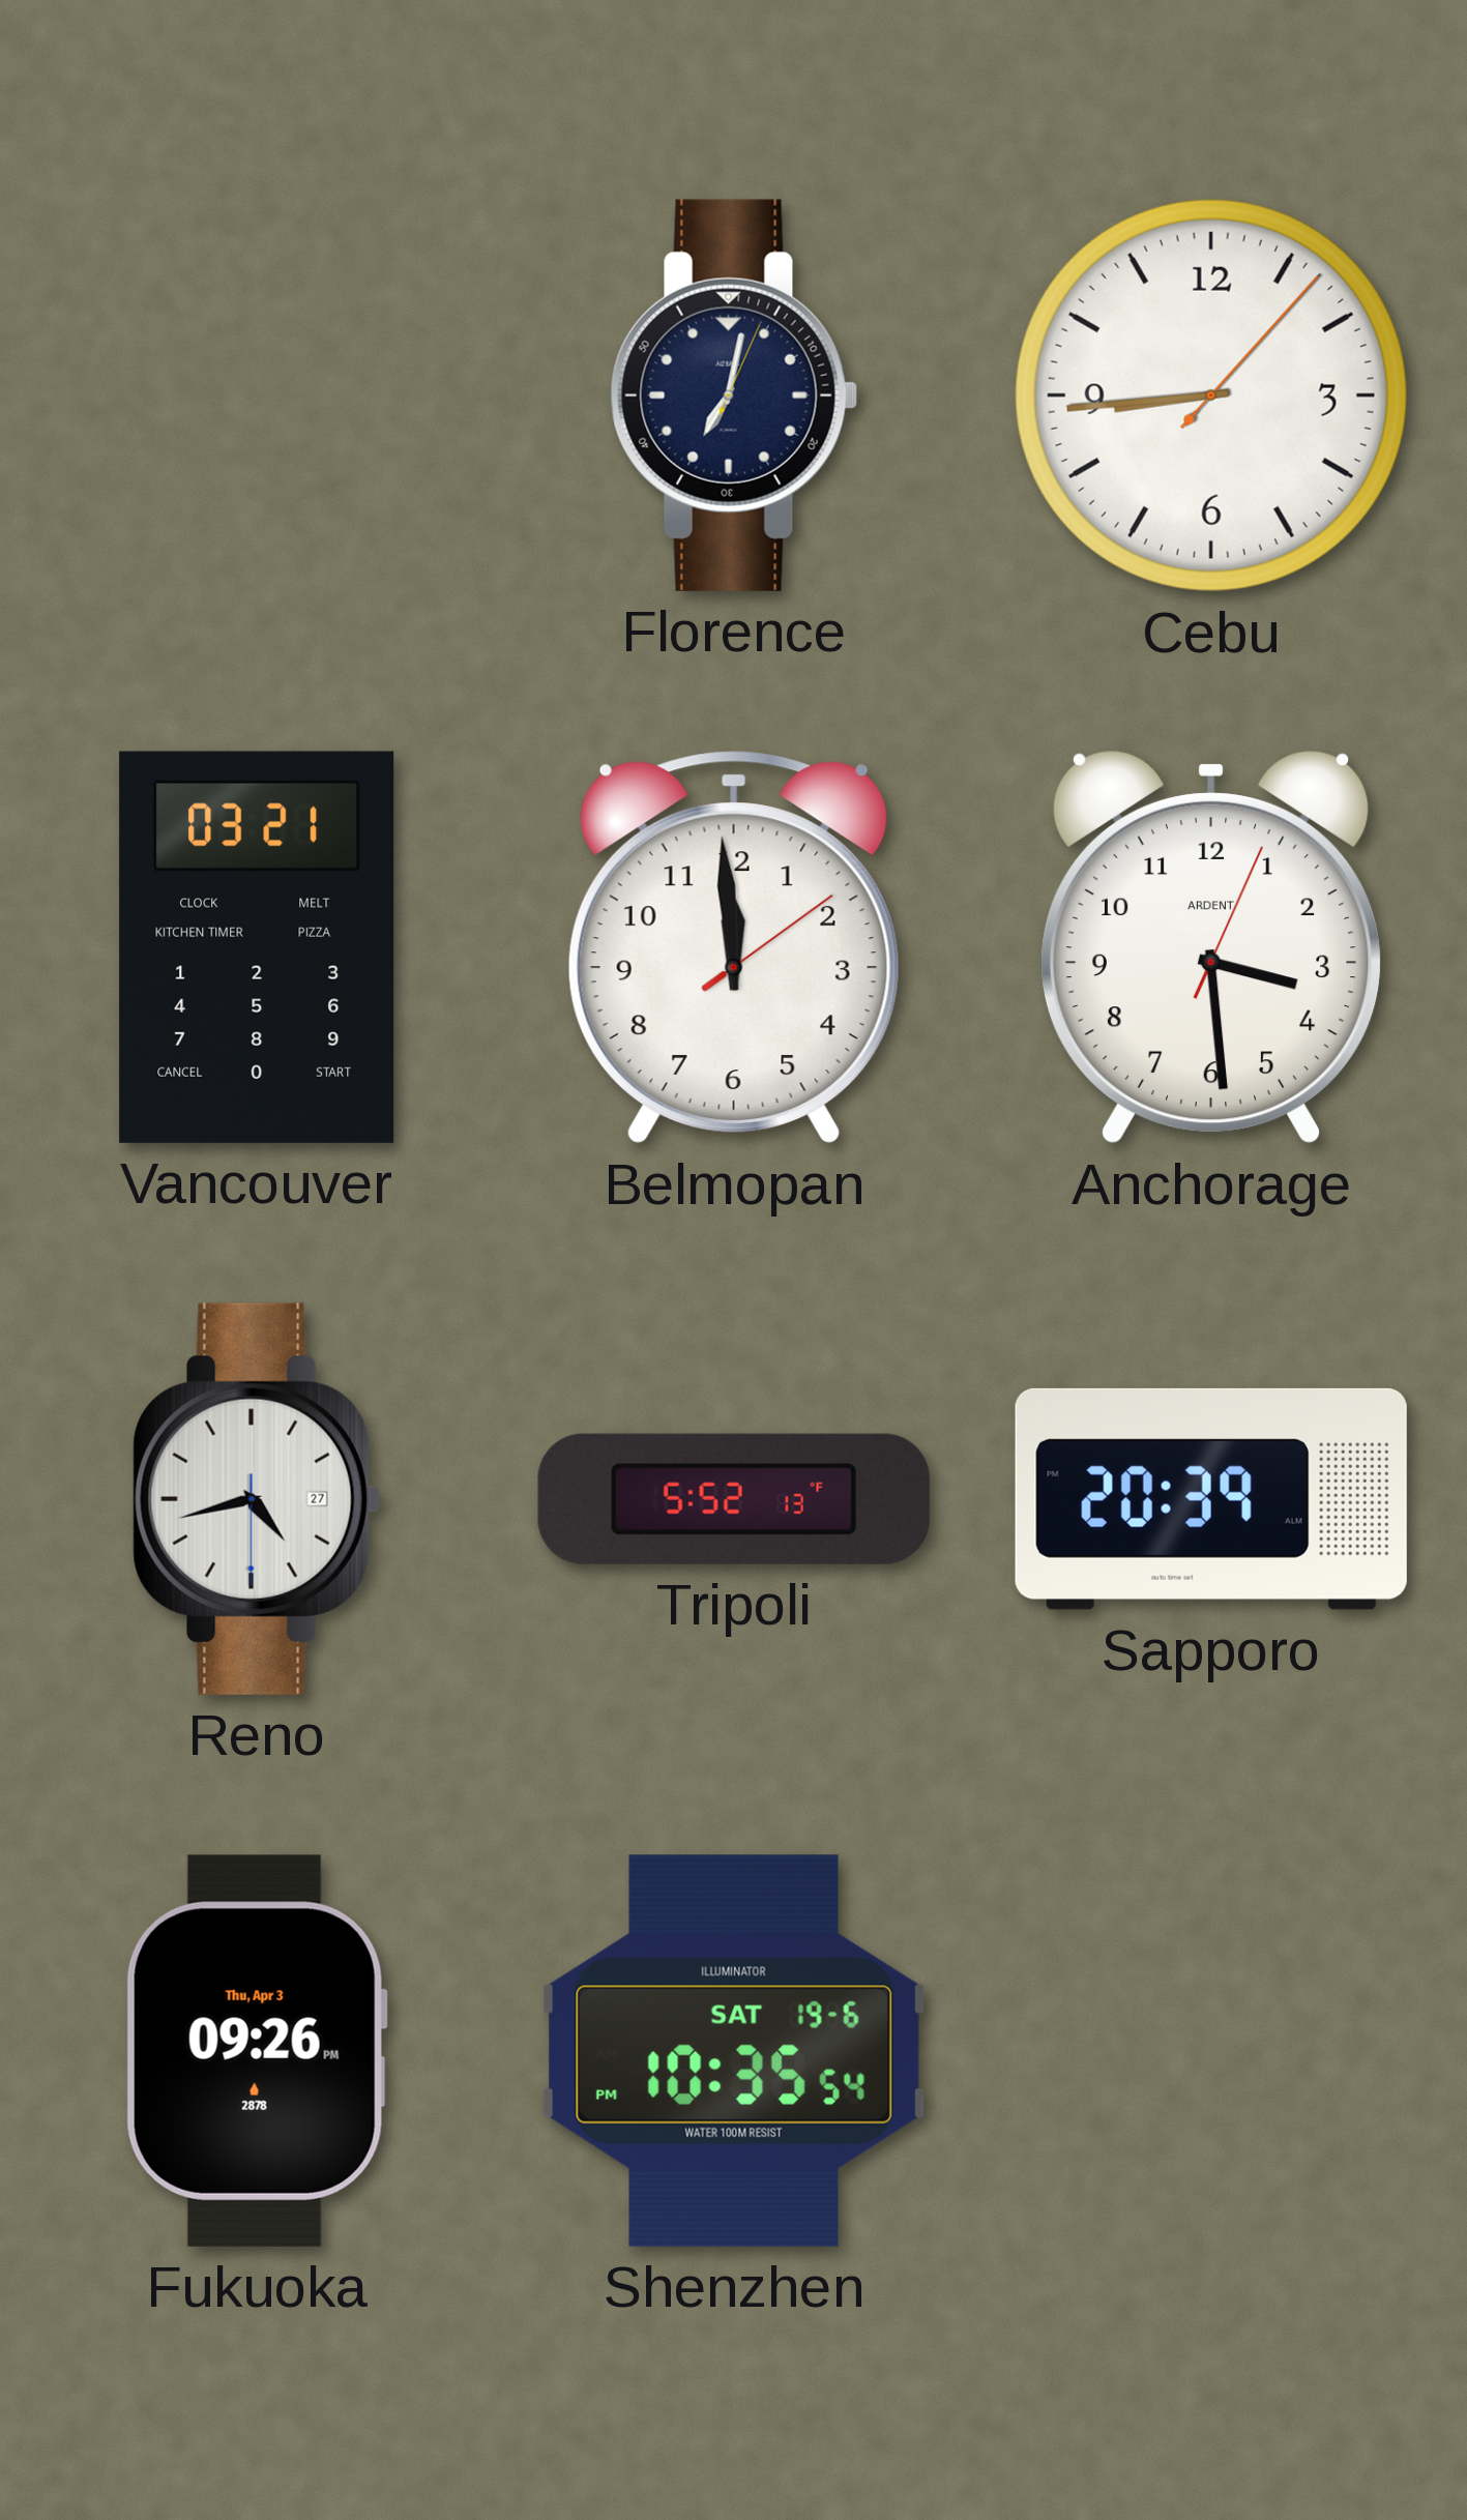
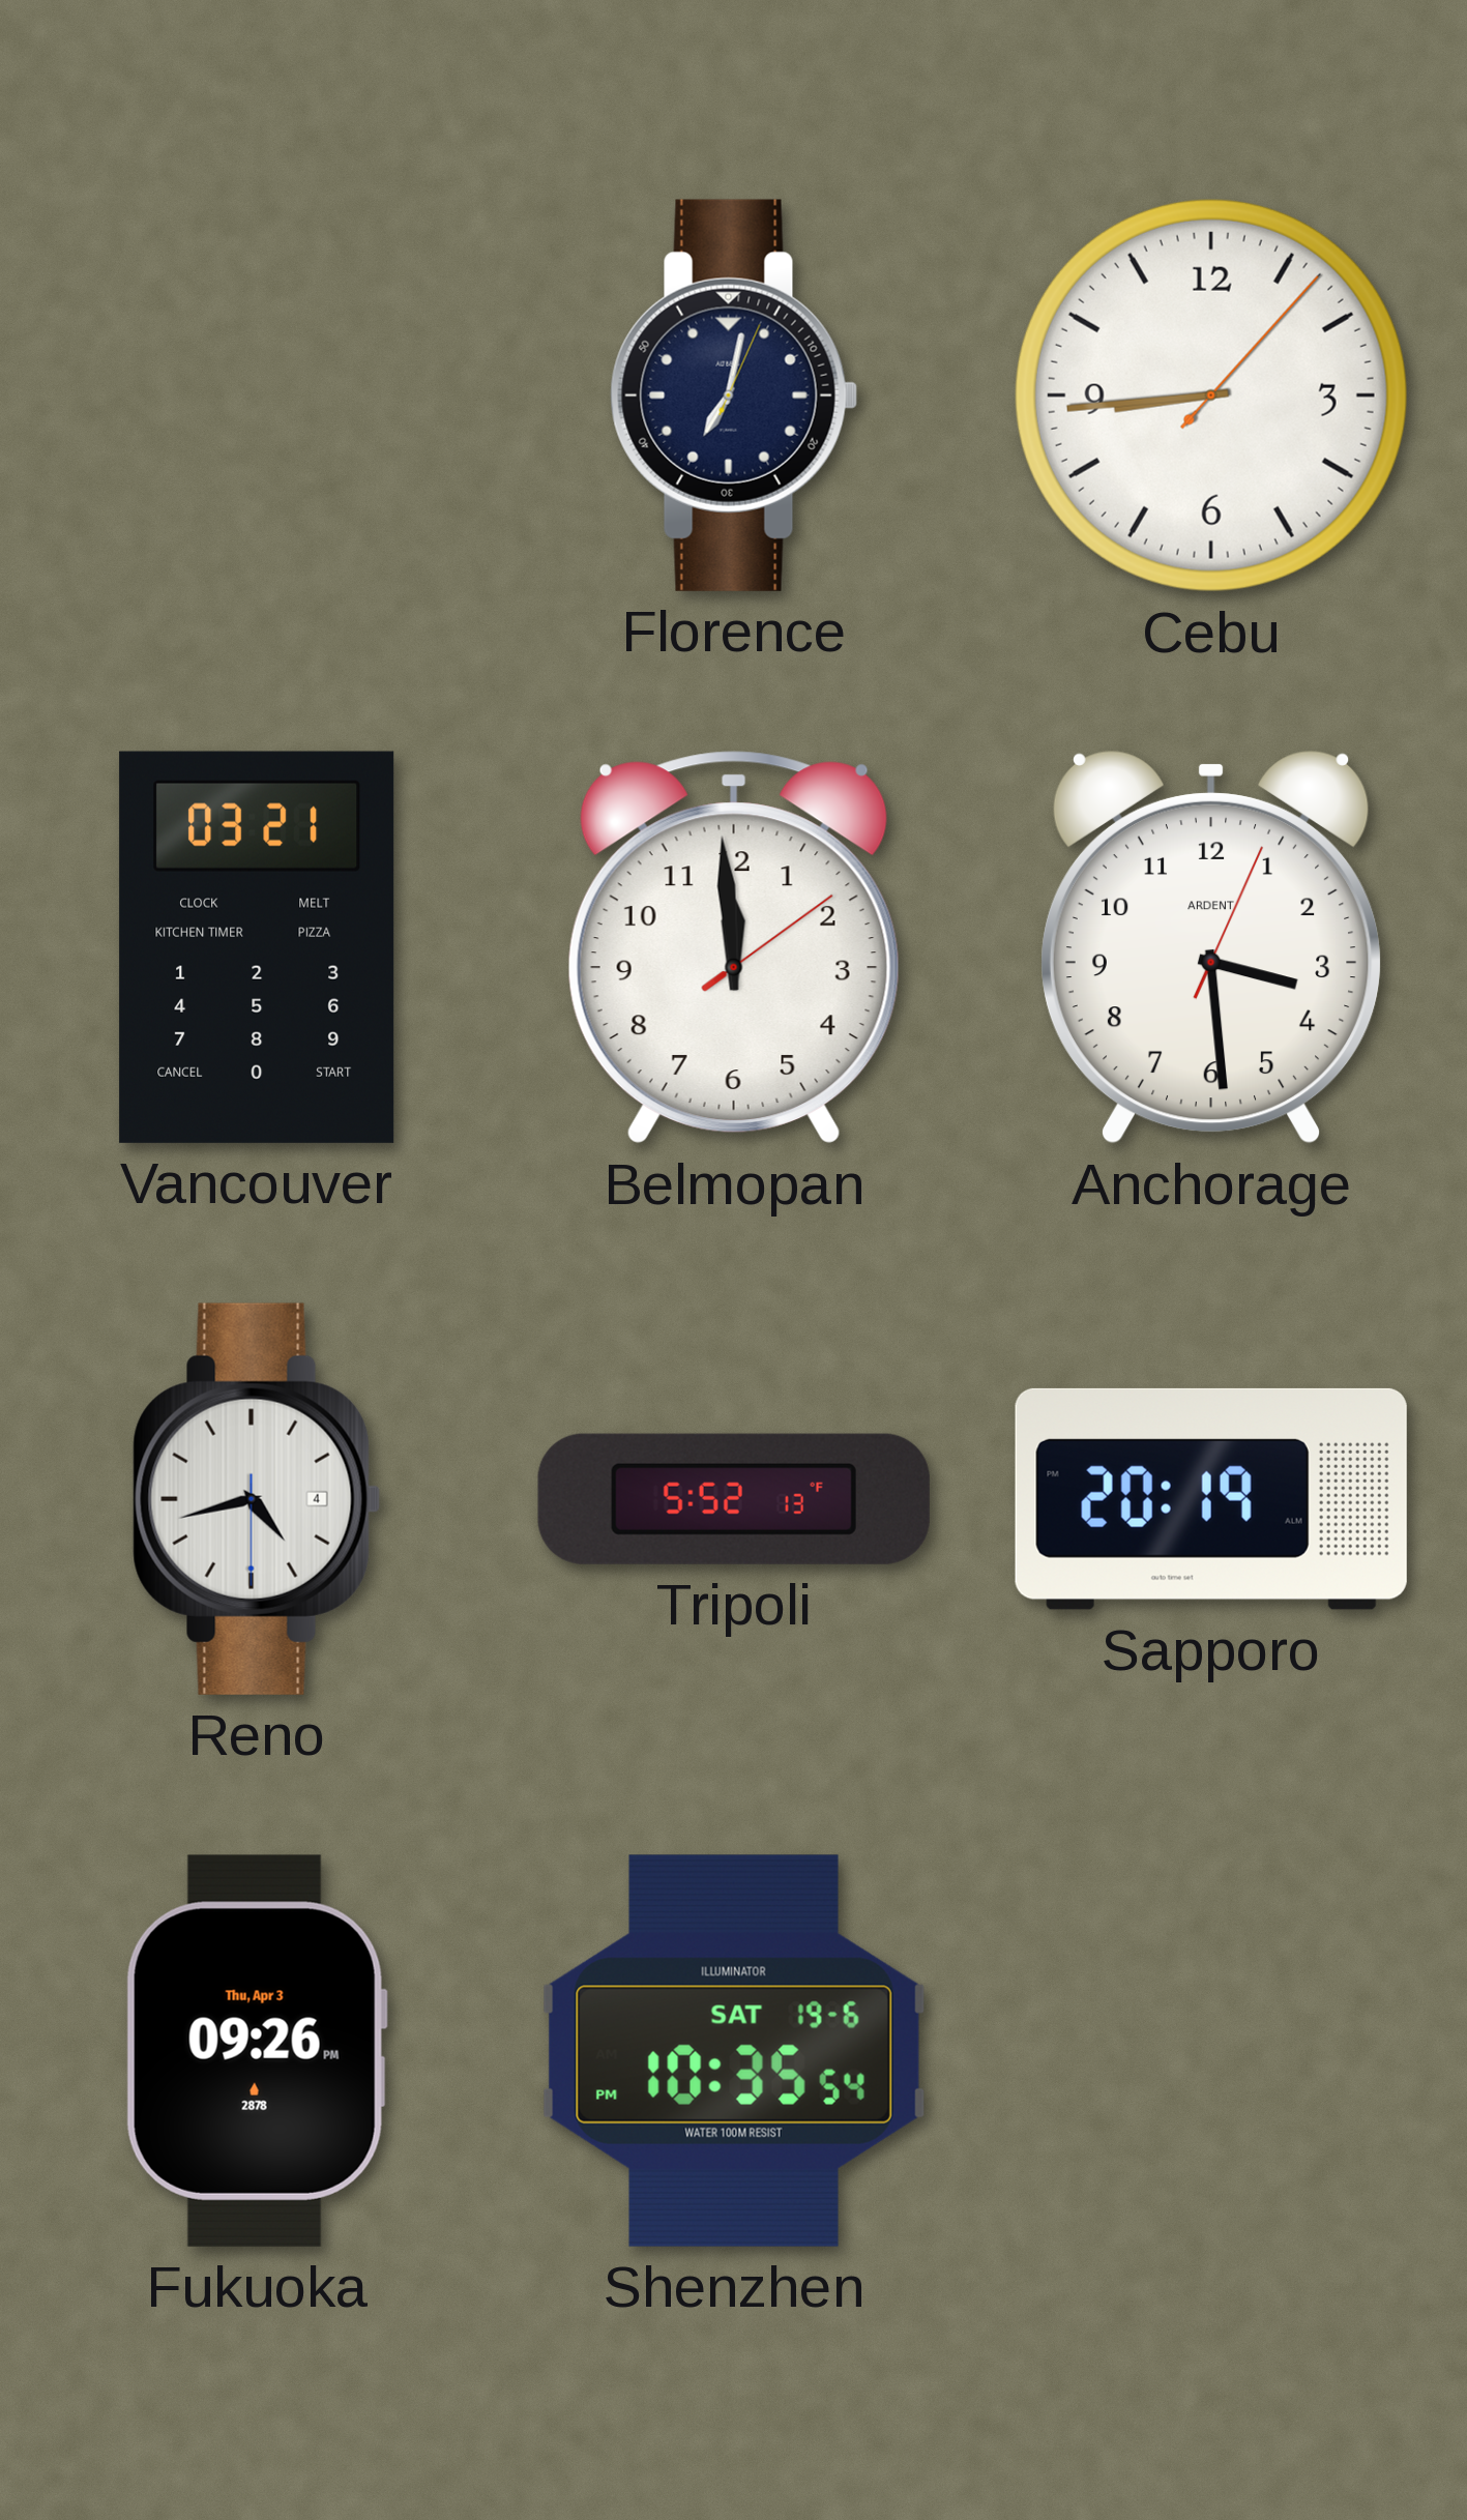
Reno date: 27 -> 4 (257, 1499)
Sapporo: 20:39 -> 20:19 (1211, 1499)
